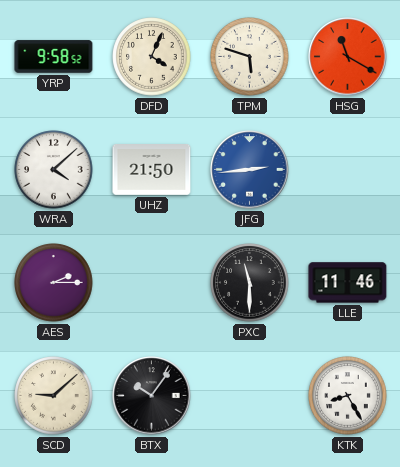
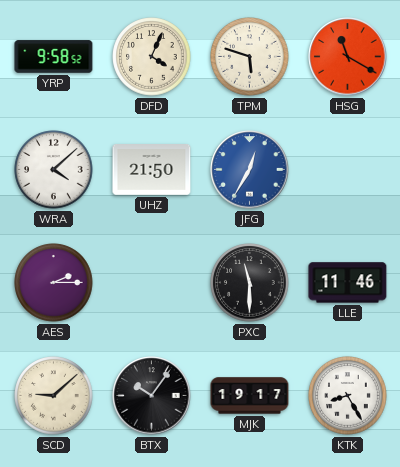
JFG: 2:44 -> 12:35 (250, 170)
MJK: none -> 19:17 (250, 396)
